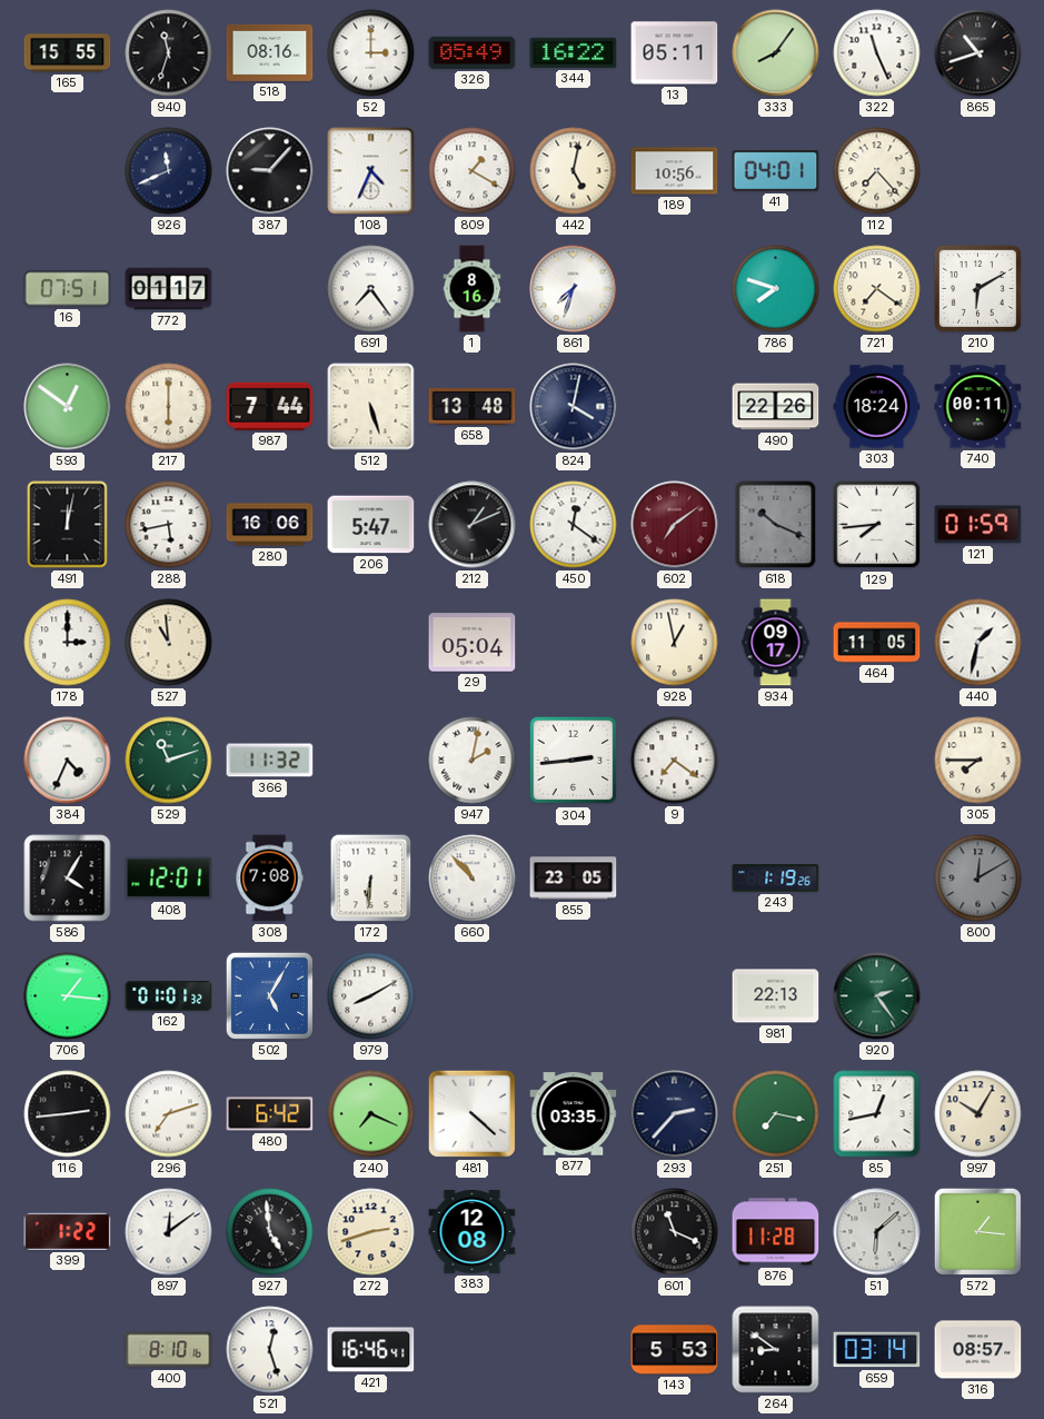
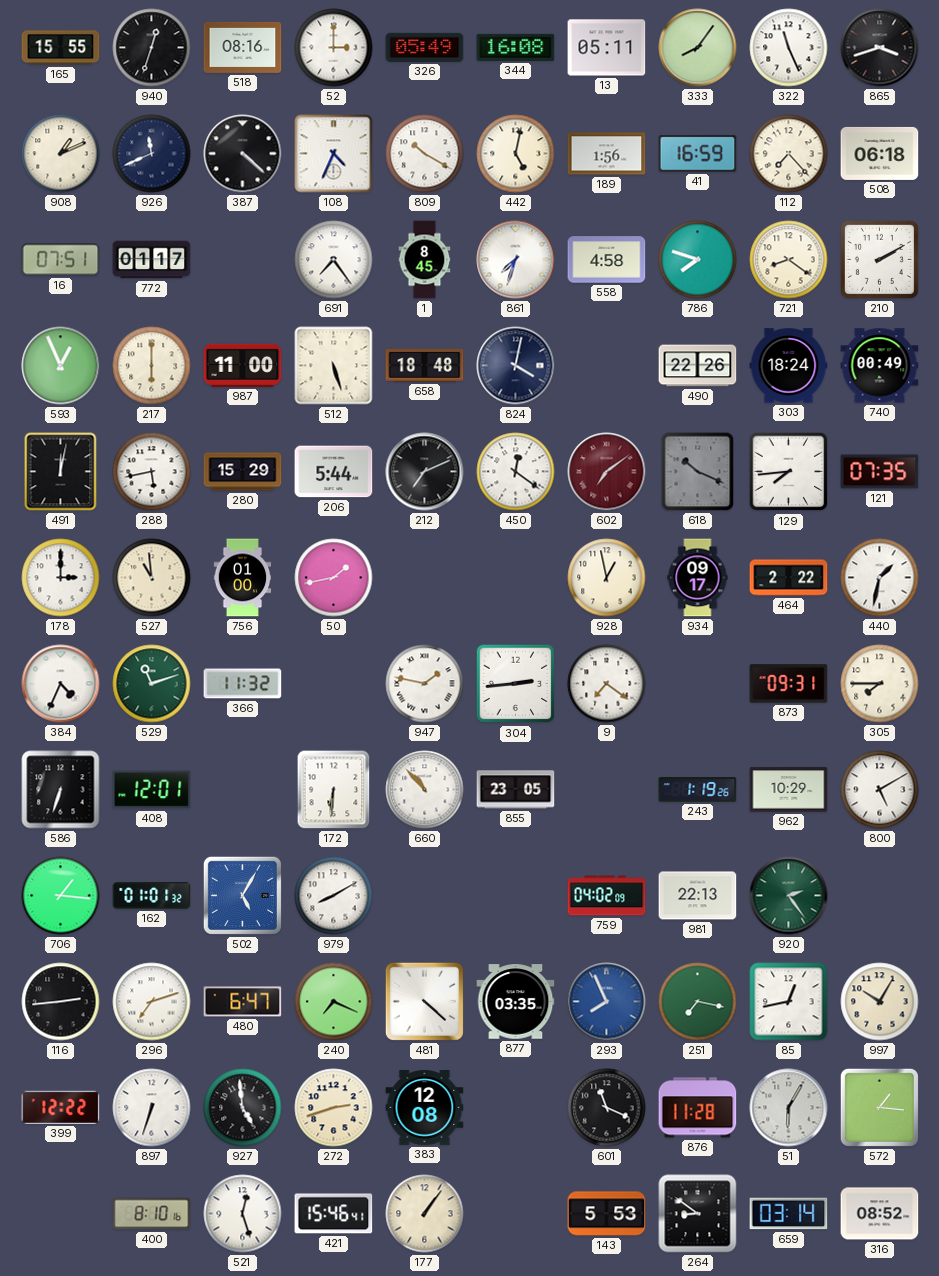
940: 11:33 -> 12:33 (152, 48)
344: 16:22 -> 16:08 (516, 47)
865: 10:42 -> 3:42 (880, 48)
908: none -> 1:11 (61, 154)
387: 9:07 -> 4:22 (243, 154)
809: 1:20 -> 10:20 (425, 154)
189: 10:56 -> 1:56 (607, 154)
41: 04:01 -> 16:59 (698, 154)
508: none -> 06:18 (880, 153)
1: 8:16 -> 8:45 (425, 260)
558: none -> 4:58 (607, 260)
721: 7:21 -> 8:21 (789, 260)
210: 6:10 -> 2:10 (879, 259)
593: 12:51 -> 12:56 (61, 366)
987: 7:44 -> 11:00 (243, 365)
658: 13:48 -> 18:48 (425, 366)
740: 00:11 -> 00:49 (880, 366)
280: 16:06 -> 15:29 (243, 472)
206: 5:47 -> 5:44 (334, 472)
212: 1:11 -> 7:11 (425, 472)
121: 01:59 -> 07:35 (880, 472)
756: none -> 01:00 (243, 578)
50: none -> 1:43 (334, 578)
29: 05:04 -> none (473, 643)
464: 11:05 -> 2:22 (789, 578)
947: 2:02 -> 1:47 (425, 684)
873: none -> 09:31 (789, 684)
586: 4:05 -> 6:33 (61, 790)
308: 7:08 -> none (269, 879)
962: none -> 10:29 (789, 790)
800: 12:10 -> 5:10 (880, 790)
800 dial: grey -> white (880, 790)
759: none -> 04:02 (607, 896)
480: 6:42 -> 6:47 (243, 1002)
293: 2:37 -> 7:56 (607, 1002)
293 dial: navy -> blue (607, 1002)
399: 1:22 -> 12:22 (61, 1107)
897: 12:09 -> 6:33 (152, 1108)
51: 6:08 -> 6:05 (789, 1108)
421: 16:46 -> 15:46 (334, 1214)
177: none -> 1:06 (425, 1214)
316: 08:57 -> 08:52 (880, 1214)
